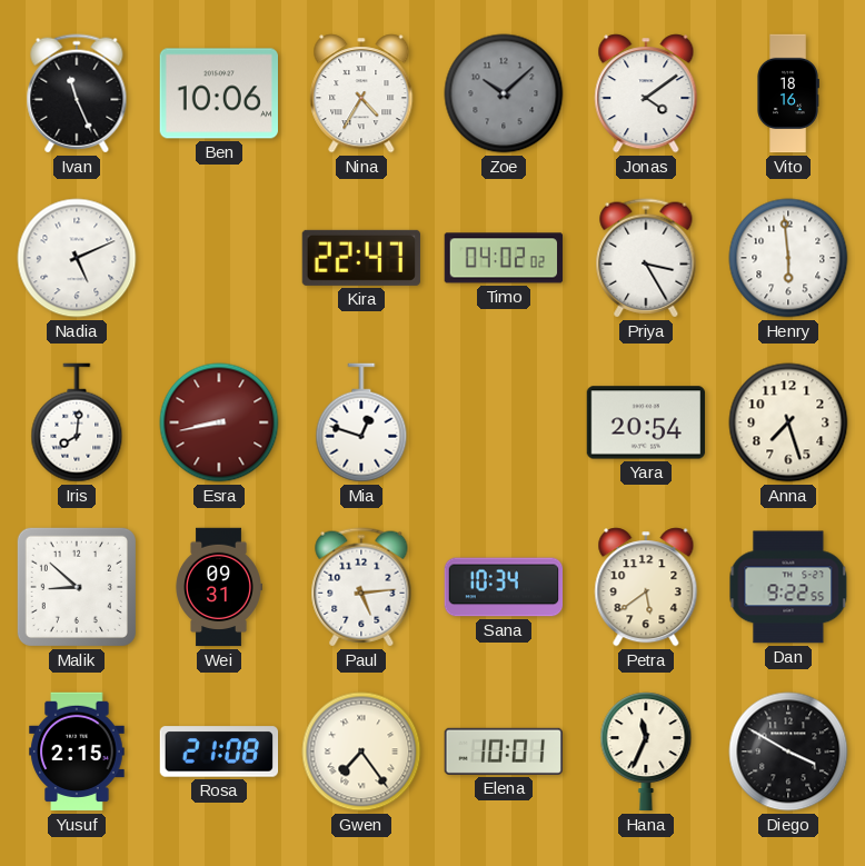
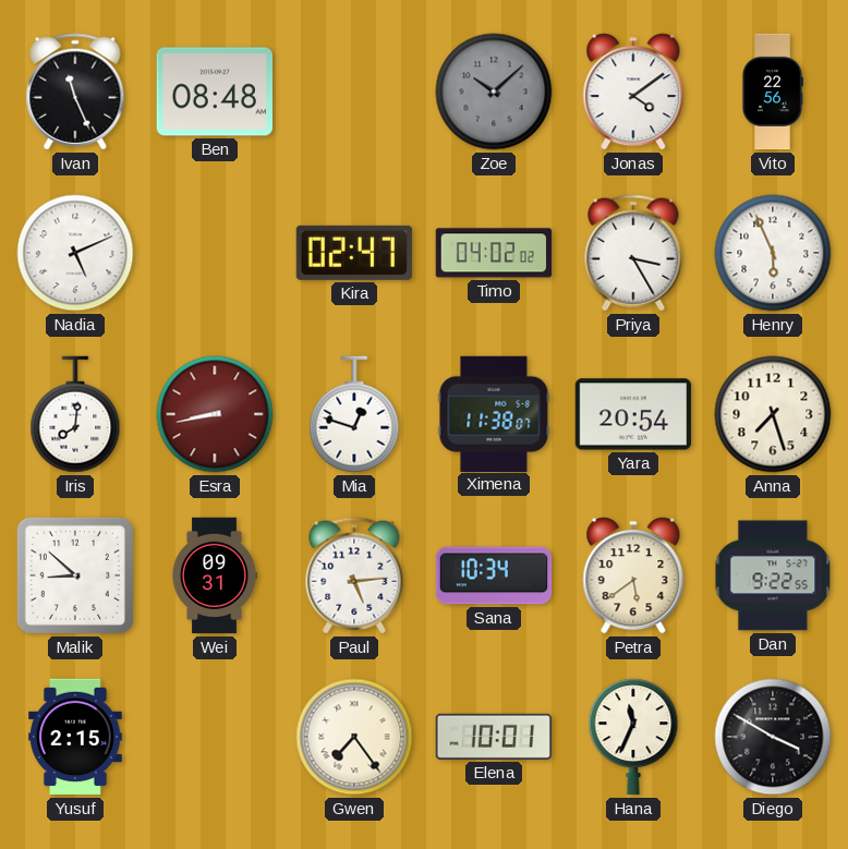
Ben: 10:06 -> 08:48 (214, 92)
Nina: 4:35 -> none (361, 93)
Vito: 18:16 -> 22:56 (773, 92)
Kira: 22:47 -> 02:47 (354, 253)
Henry: 5:59 -> 5:56 (773, 253)
Ximena: none -> 11:38 (494, 413)
Rosa: 21:08 -> none (219, 751)
